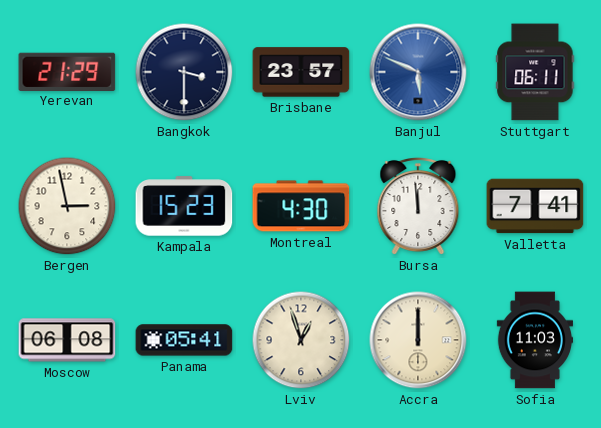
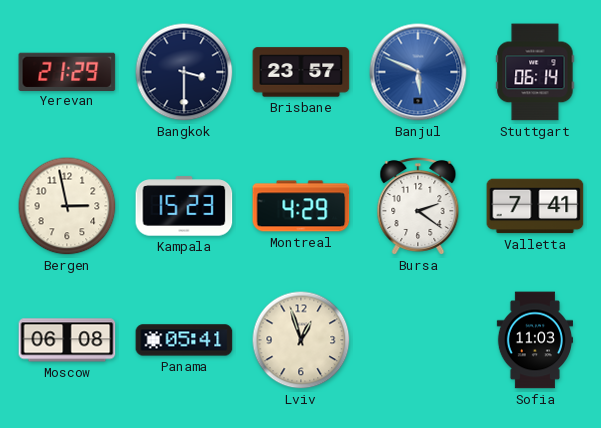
Stuttgart: 06:11 -> 06:14 (535, 72)
Montreal: 4:30 -> 4:29 (301, 206)
Bursa: 11:59 -> 2:21 (418, 207)
Accra: 12:00 -> none (418, 340)
